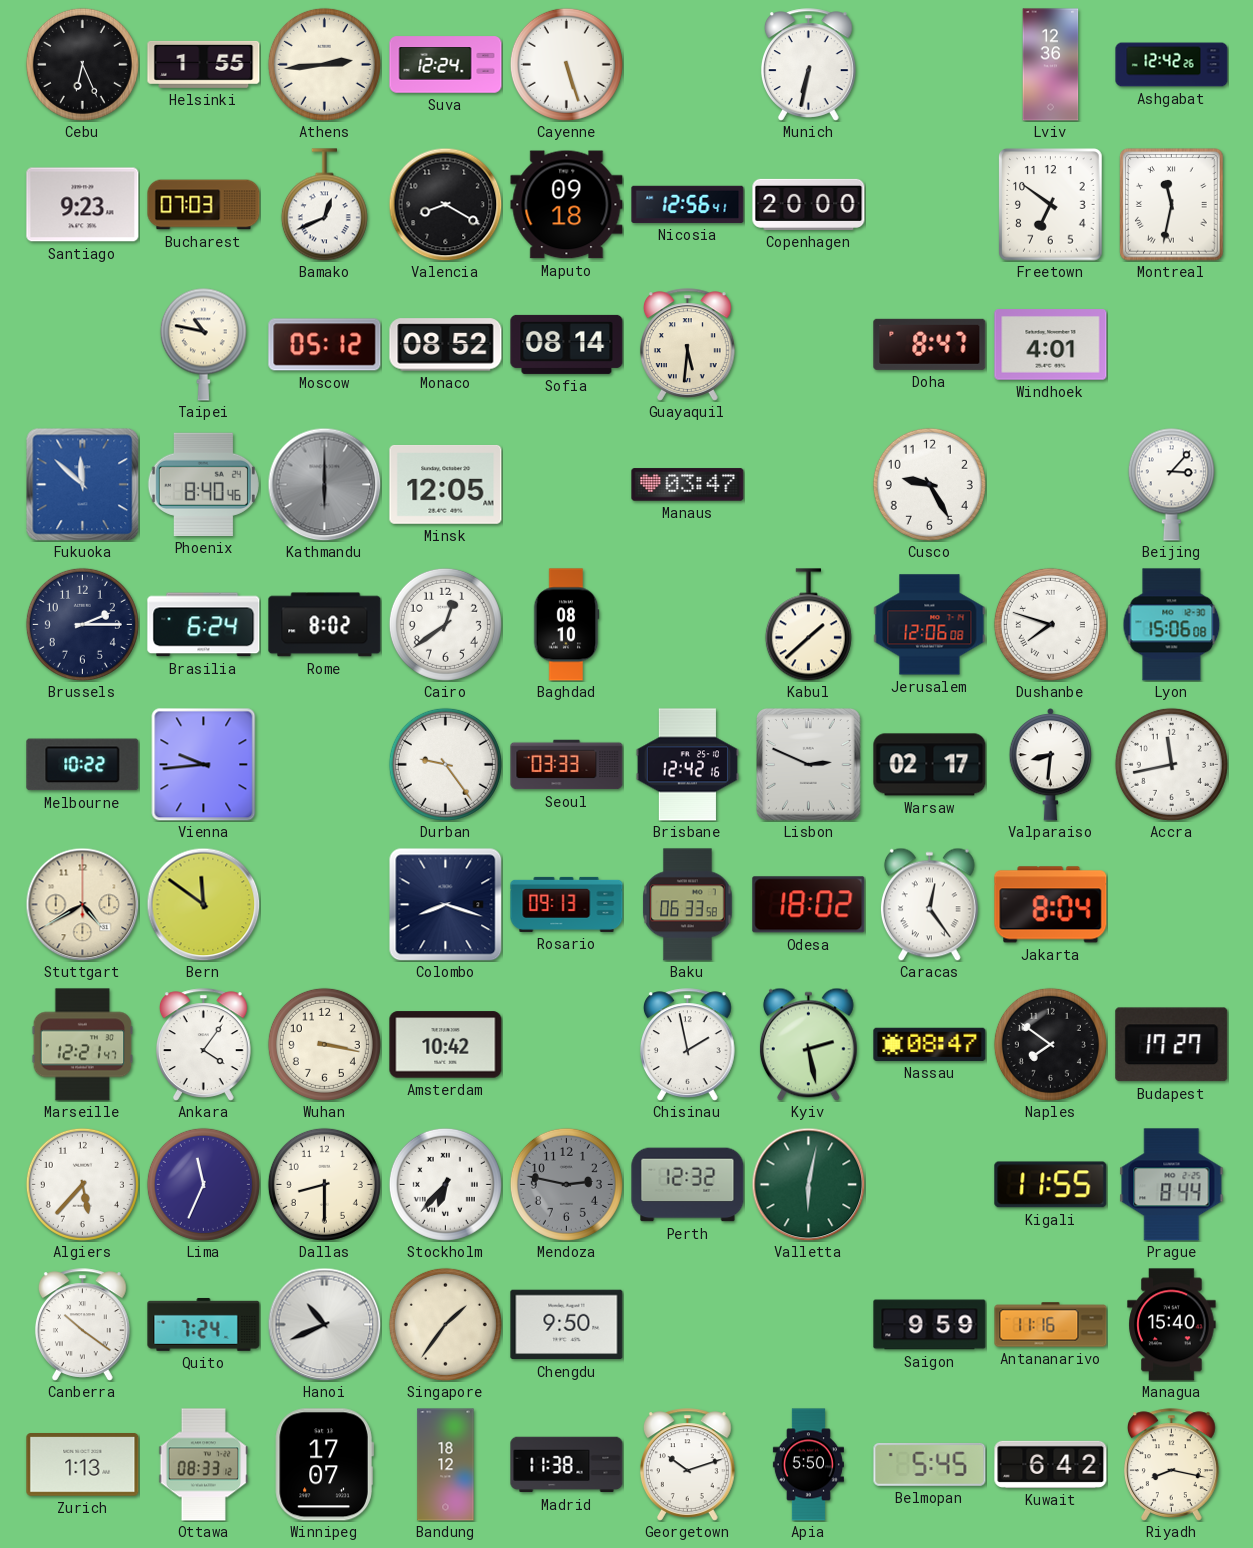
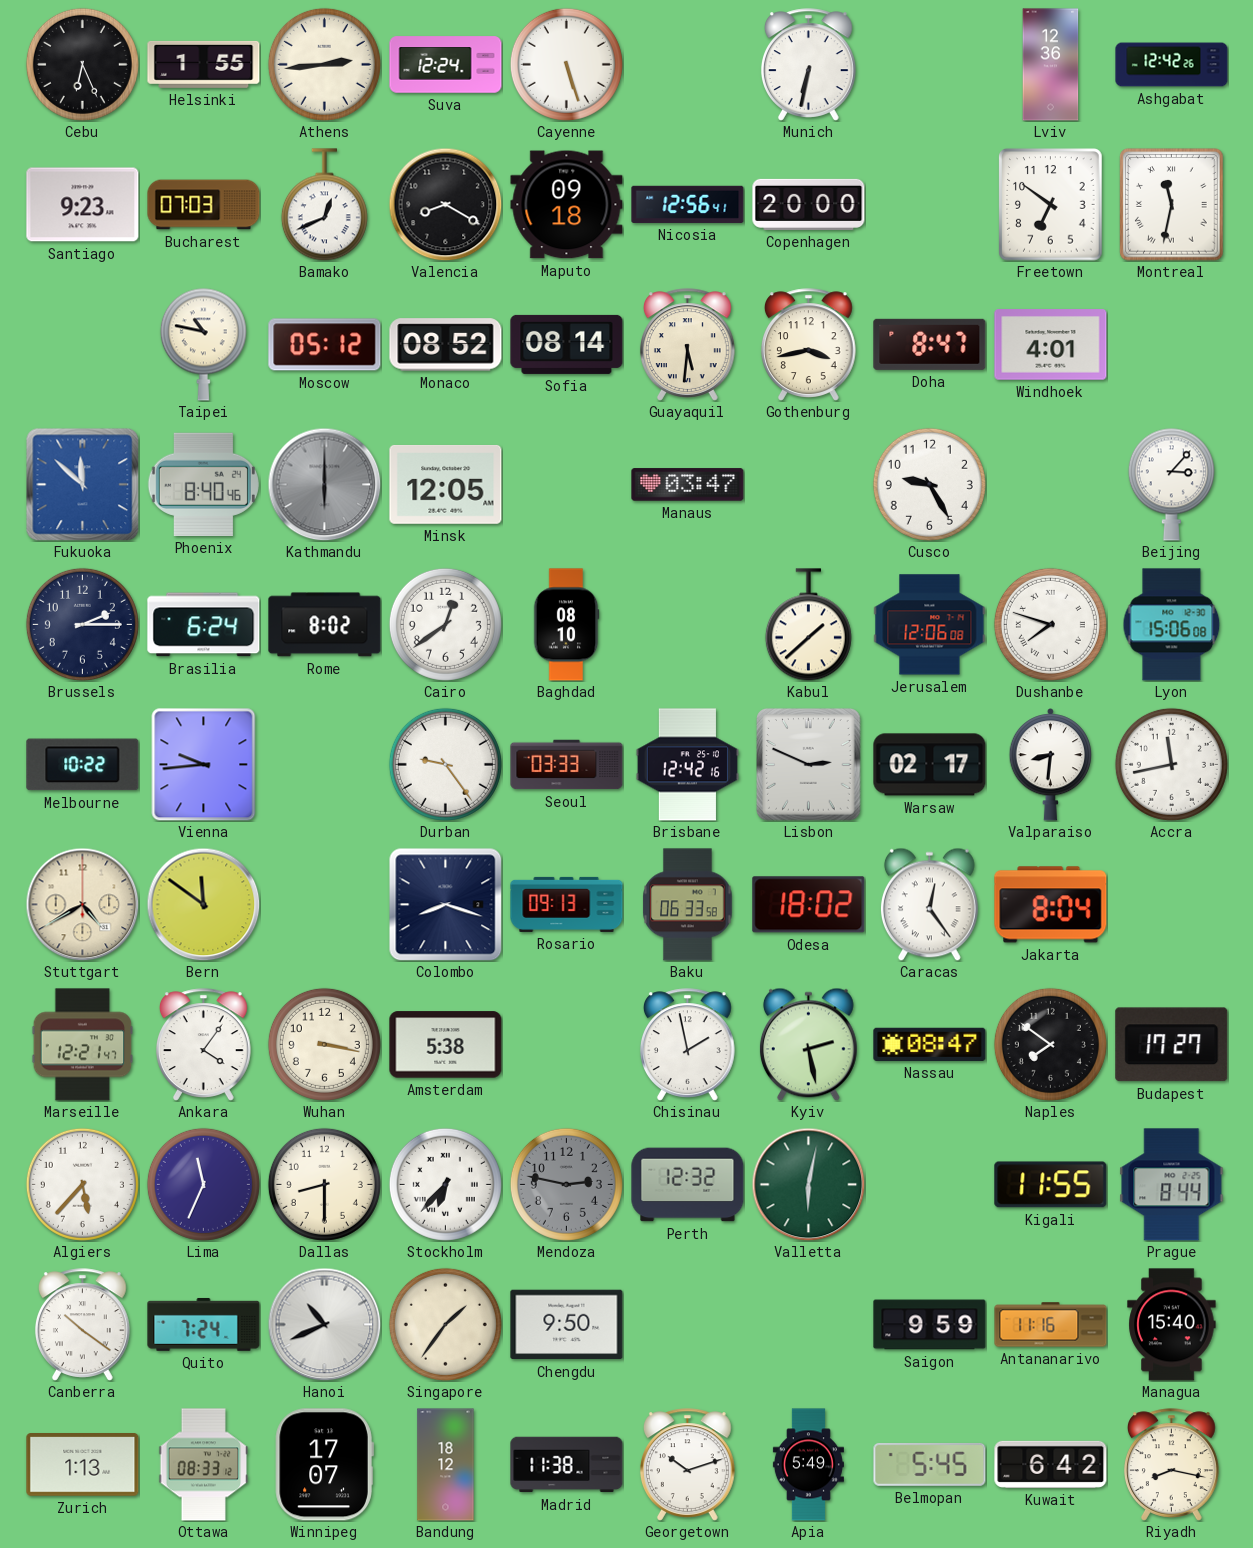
Gothenburg: none -> 3:43 (808, 345)
Amsterdam: 10:42 -> 5:38 (446, 1045)
Apia: 5:50 -> 5:49 (808, 1465)
